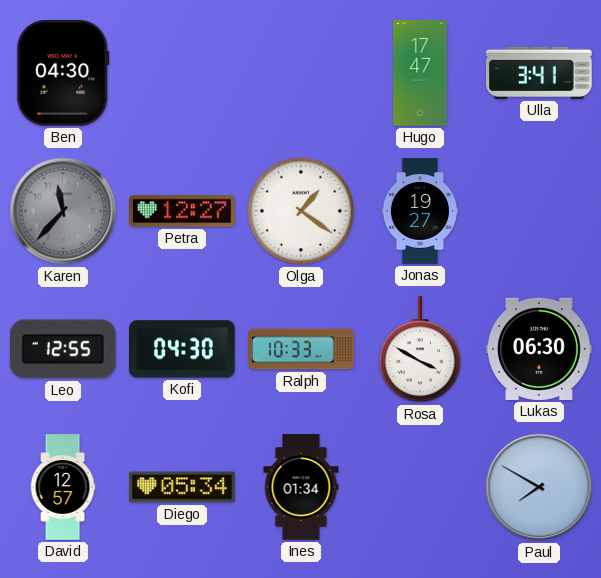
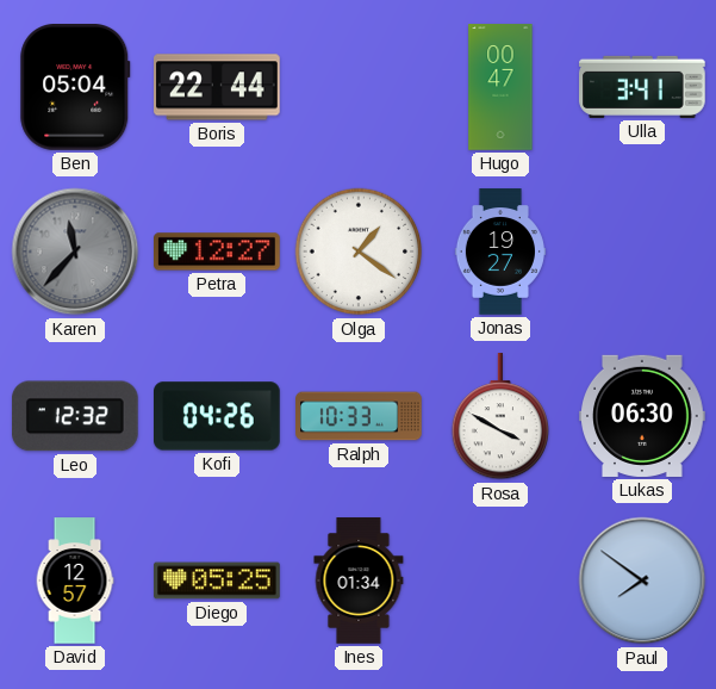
Ben: 04:30 -> 05:04 (75, 88)
Boris: none -> 22:44 (217, 87)
Hugo: 17:47 -> 00:47 (500, 87)
Leo: 12:55 -> 12:32 (75, 416)
Kofi: 04:30 -> 04:26 (218, 416)
Diego: 05:34 -> 05:25 (217, 581)
Paul: 7:50 -> 7:51 (642, 581)
